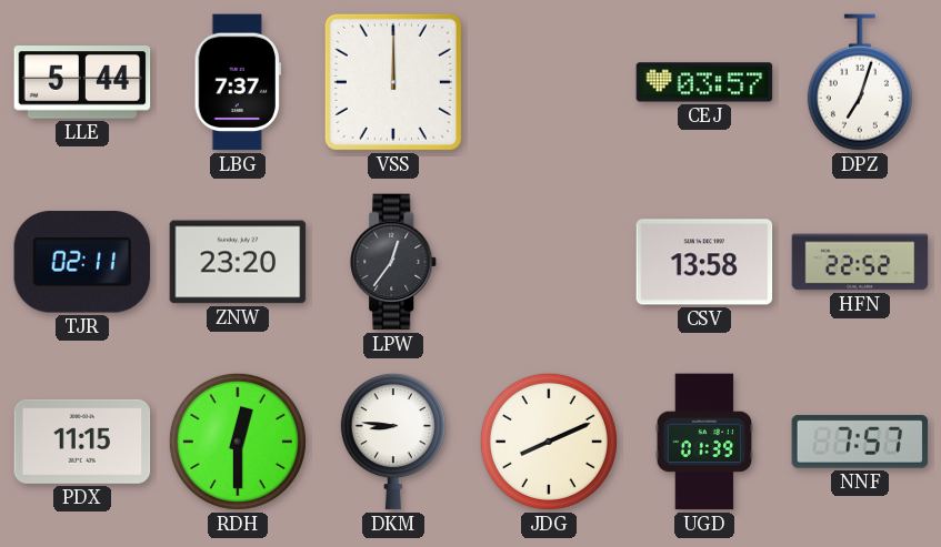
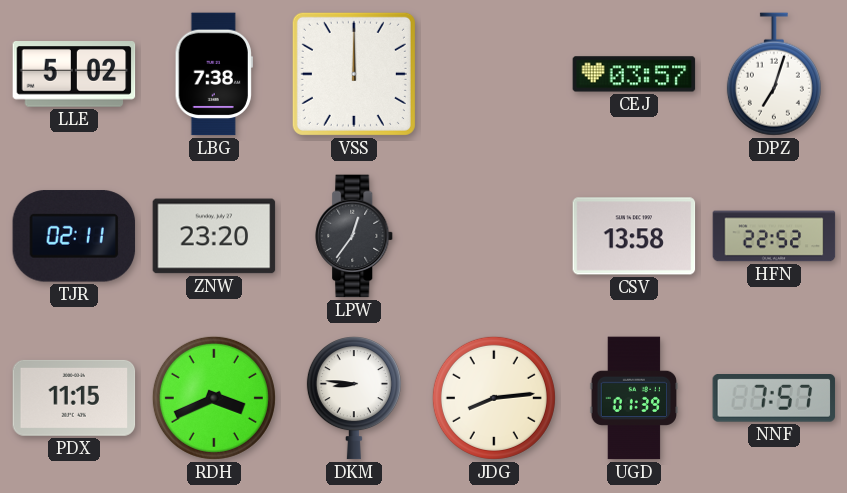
LLE: 5:44 -> 5:02 (74, 75)
LBG: 7:37 -> 7:38 (214, 74)
RDH: 12:30 -> 3:41 (214, 398)
JDG: 8:11 -> 8:14 (494, 398)
